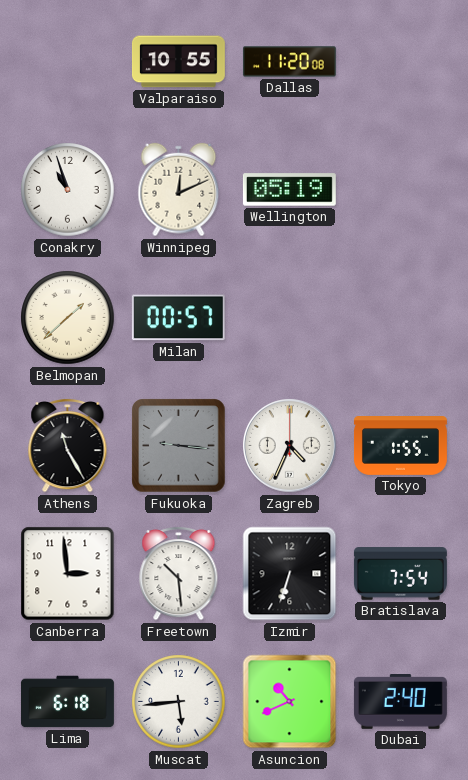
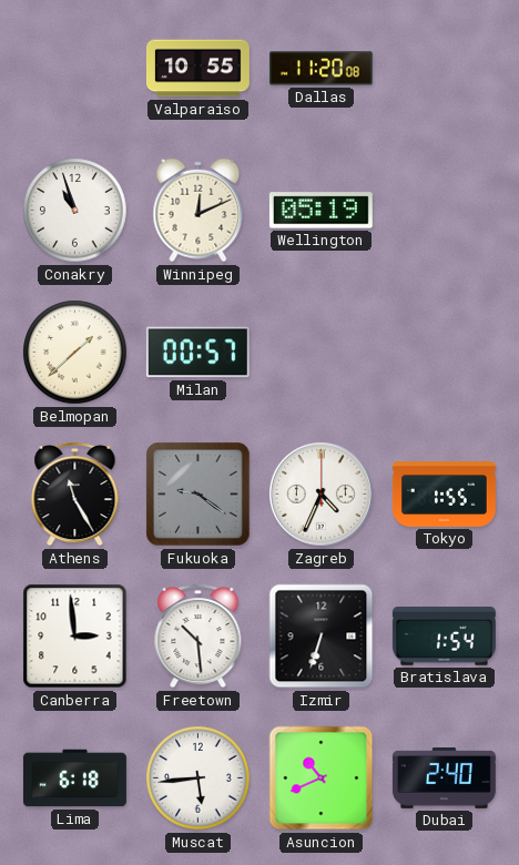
Fukuoka: 9:16 -> 9:21 (199, 495)
Bratislava: 7:54 -> 1:54 (444, 637)
